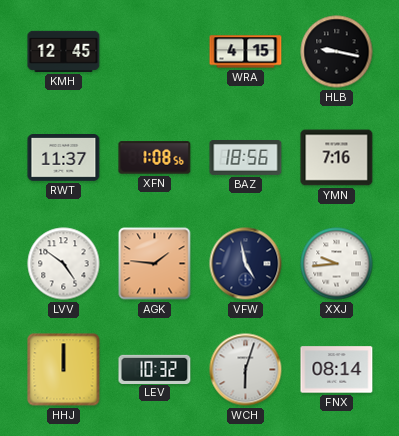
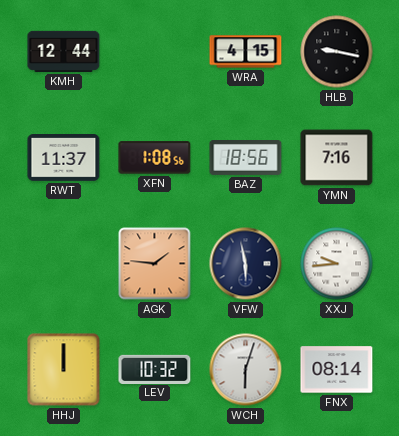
KMH: 12:45 -> 12:44 (64, 51)
LVV: 4:51 -> none (64, 264)
VFW: 4:58 -> 5:58 (246, 264)
